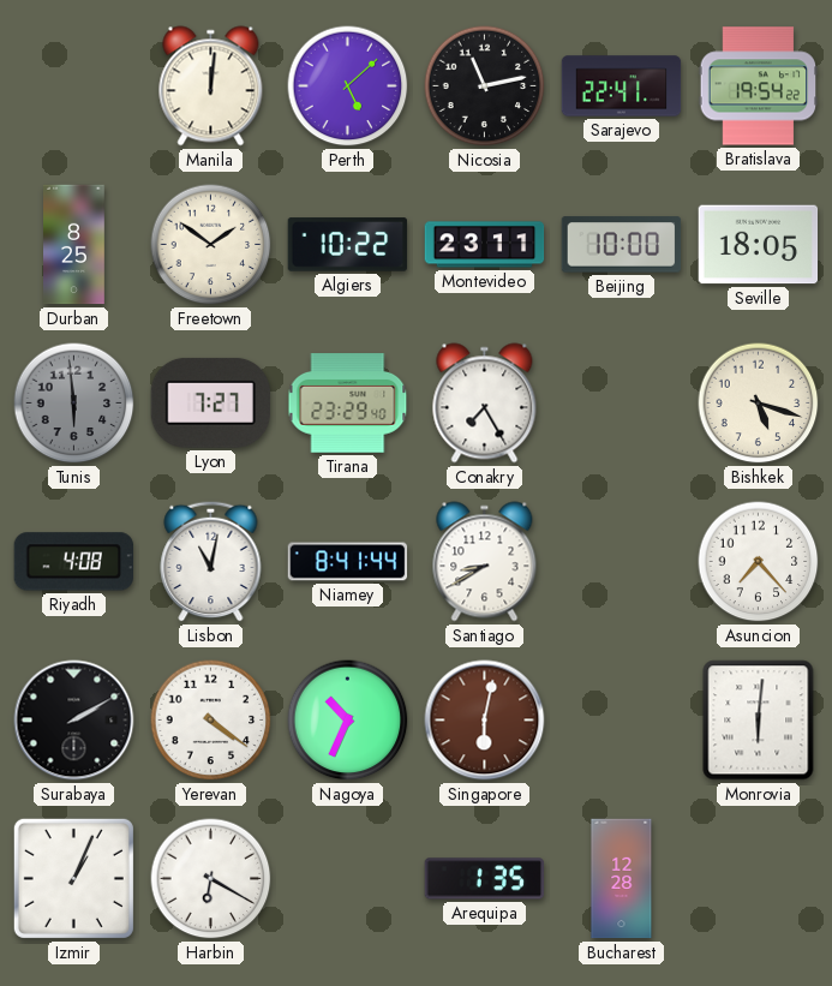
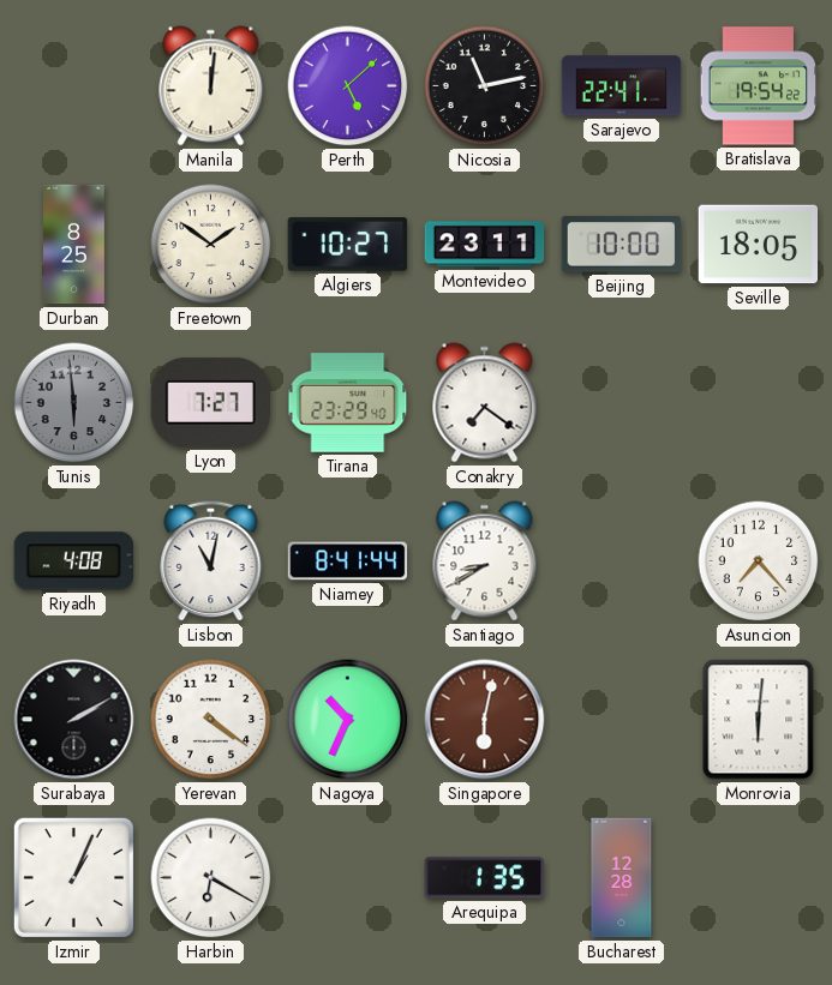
Algiers: 10:22 -> 10:27 (348, 245)
Conakry: 7:25 -> 7:21 (485, 403)
Bishkek: 5:18 -> none (759, 404)
